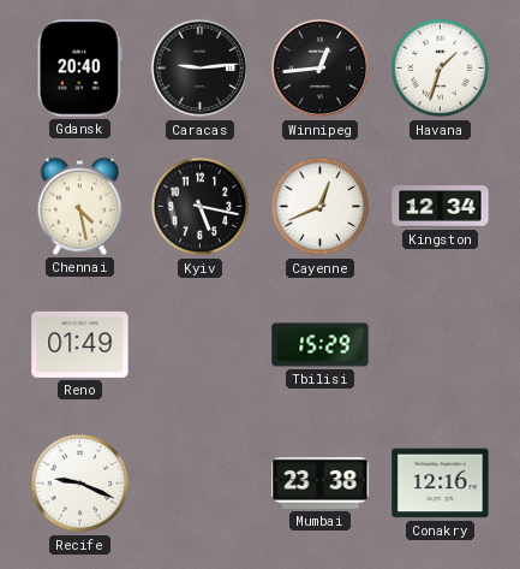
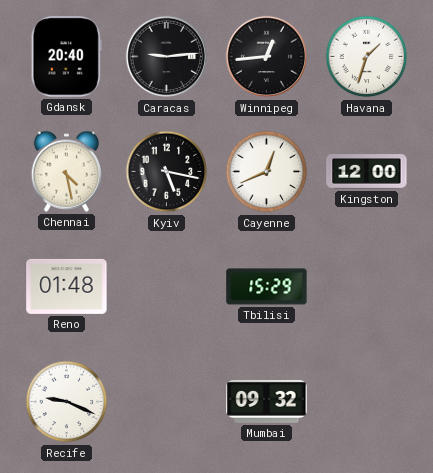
Kingston: 12:34 -> 12:00 (367, 172)
Reno: 01:49 -> 01:48 (67, 286)
Mumbai: 23:38 -> 09:32 (267, 401)
Conakry: 12:16 -> none (441, 484)
